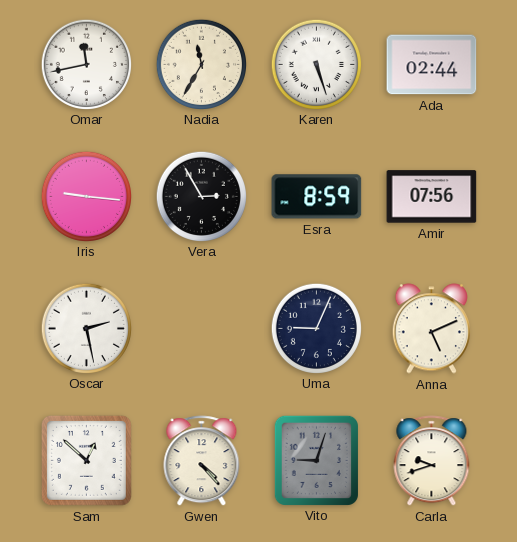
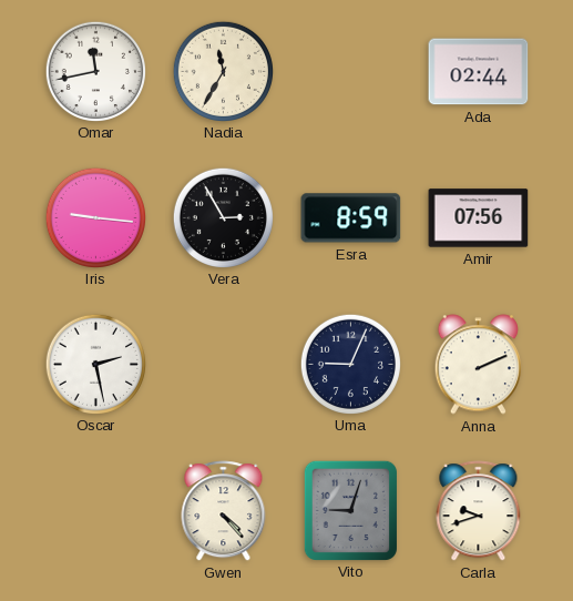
Karen: 5:27 -> none (316, 64)
Anna: 5:11 -> 2:11 (478, 365)
Sam: 12:52 -> none (86, 460)
